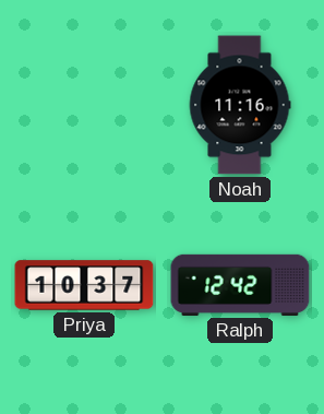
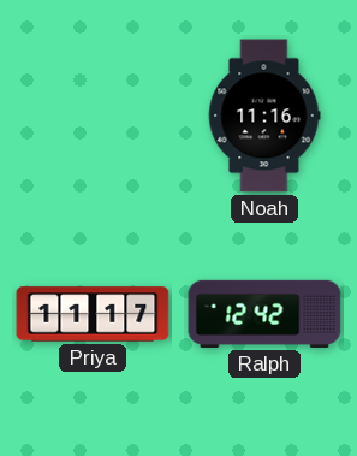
Priya: 10:37 -> 11:17 (93, 314)
